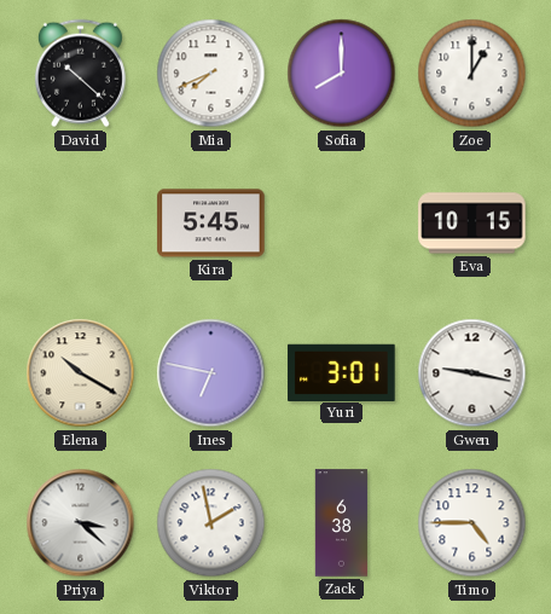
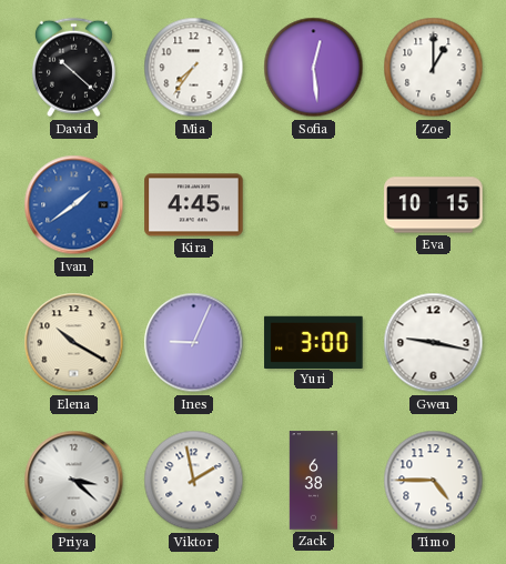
Mia: 7:41 -> 7:36 (194, 68)
Sofia: 8:00 -> 12:29 (314, 68)
Ivan: none -> 1:39 (74, 205)
Kira: 5:45 -> 4:45 (194, 205)
Ines: 6:47 -> 9:04 (194, 343)
Yuri: 3:01 -> 3:00 (314, 342)
